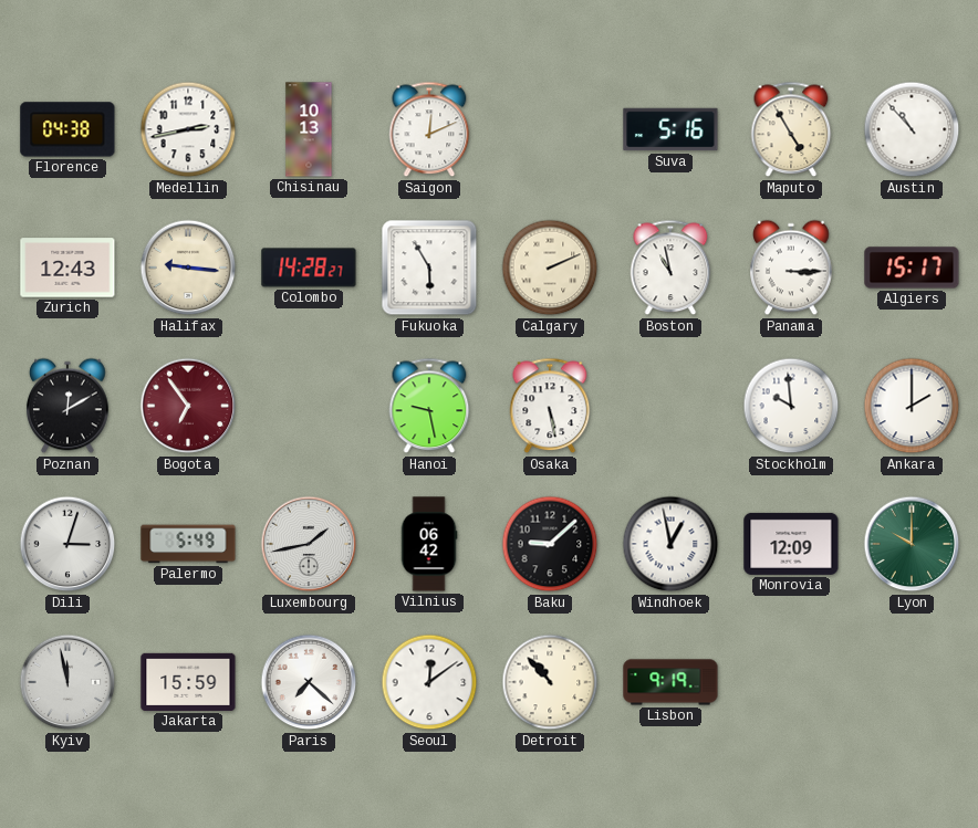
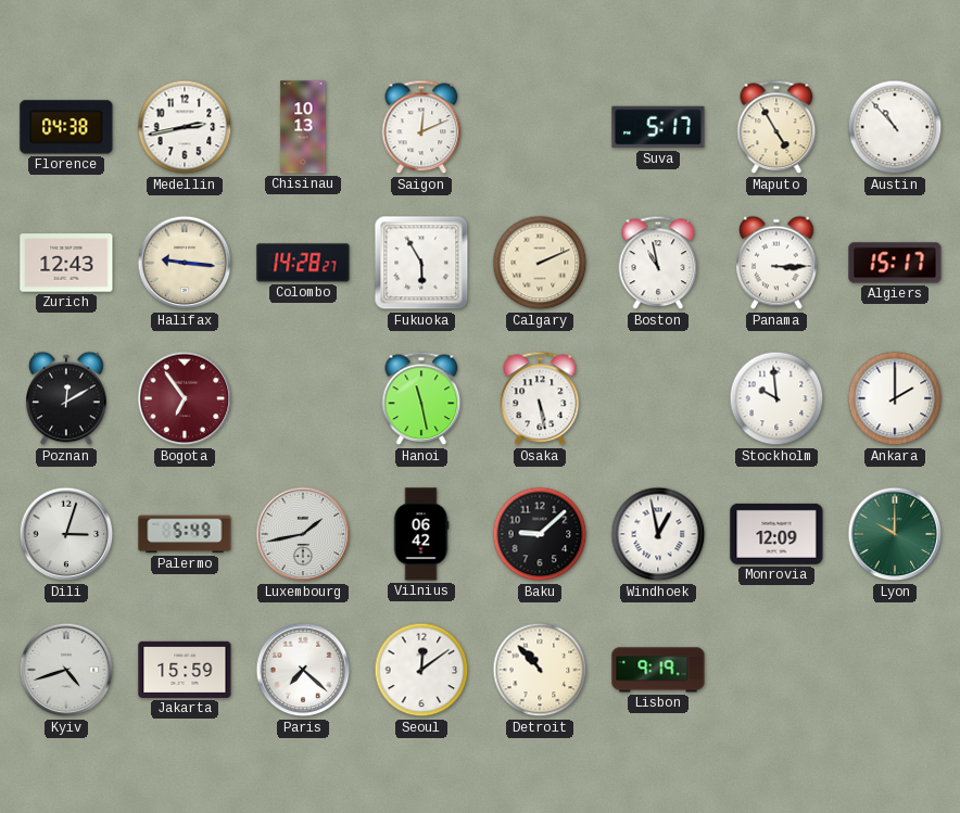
Suva: 5:16 -> 5:17 (658, 127)
Hanoi: 9:28 -> 11:28 (421, 398)
Kyiv: 11:58 -> 4:42 (66, 670)
